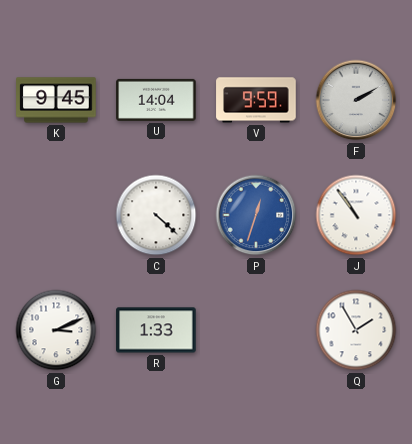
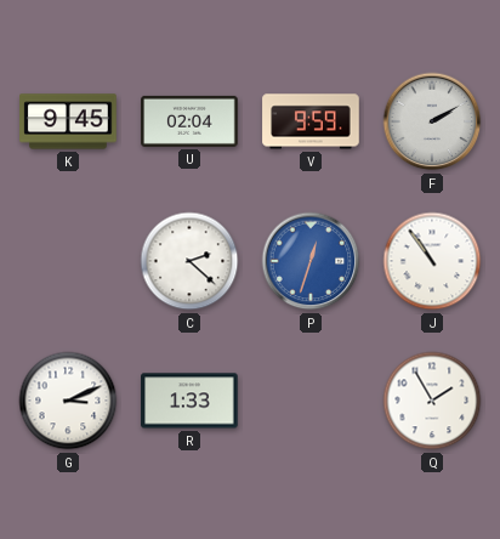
U: 14:04 -> 02:04 (189, 121)
C: 4:22 -> 2:22 (189, 261)
